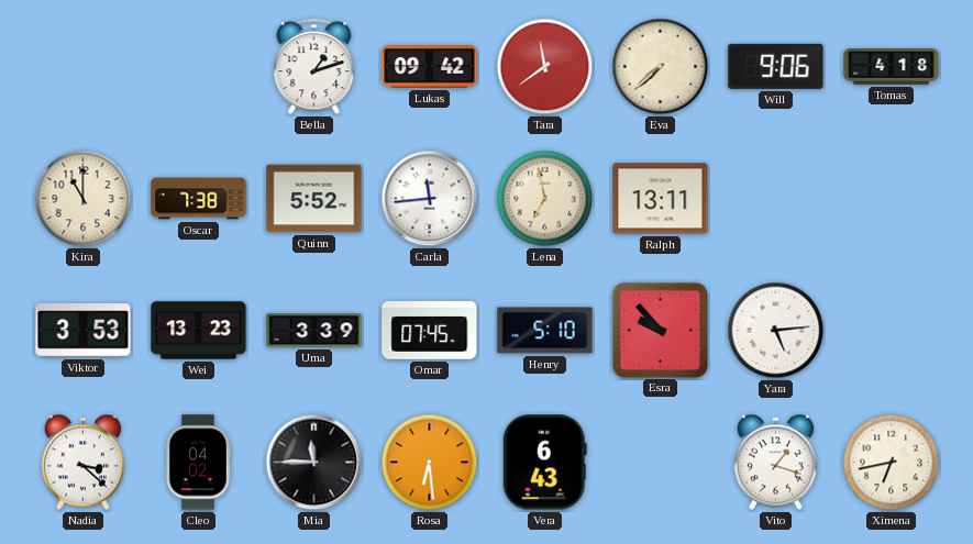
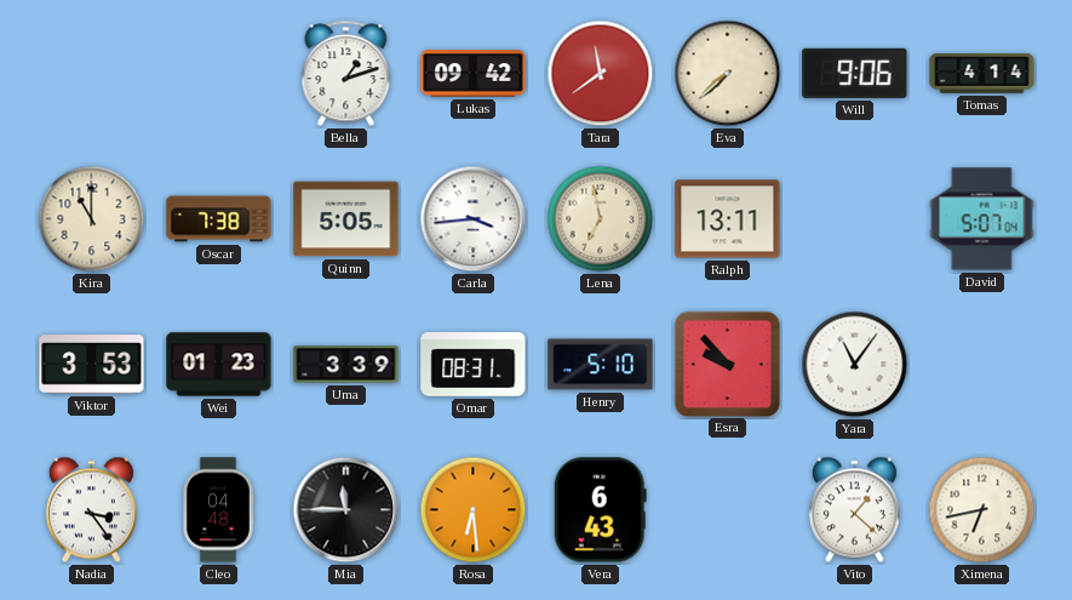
Tomas: 4:18 -> 4:14 (982, 74)
Quinn: 5:52 -> 5:05 (346, 219)
Carla: 11:44 -> 3:44 (474, 219)
David: none -> 5:07 (982, 219)
Wei: 13:23 -> 01:23 (219, 365)
Omar: 07:45 -> 08:31 (474, 365)
Yara: 5:14 -> 11:06 (855, 365)
Nadia: 3:22 -> 3:24 (91, 510)
Cleo: 04:02 -> 04:48 (219, 510)
Vito: 1:18 -> 1:22 (854, 510)
